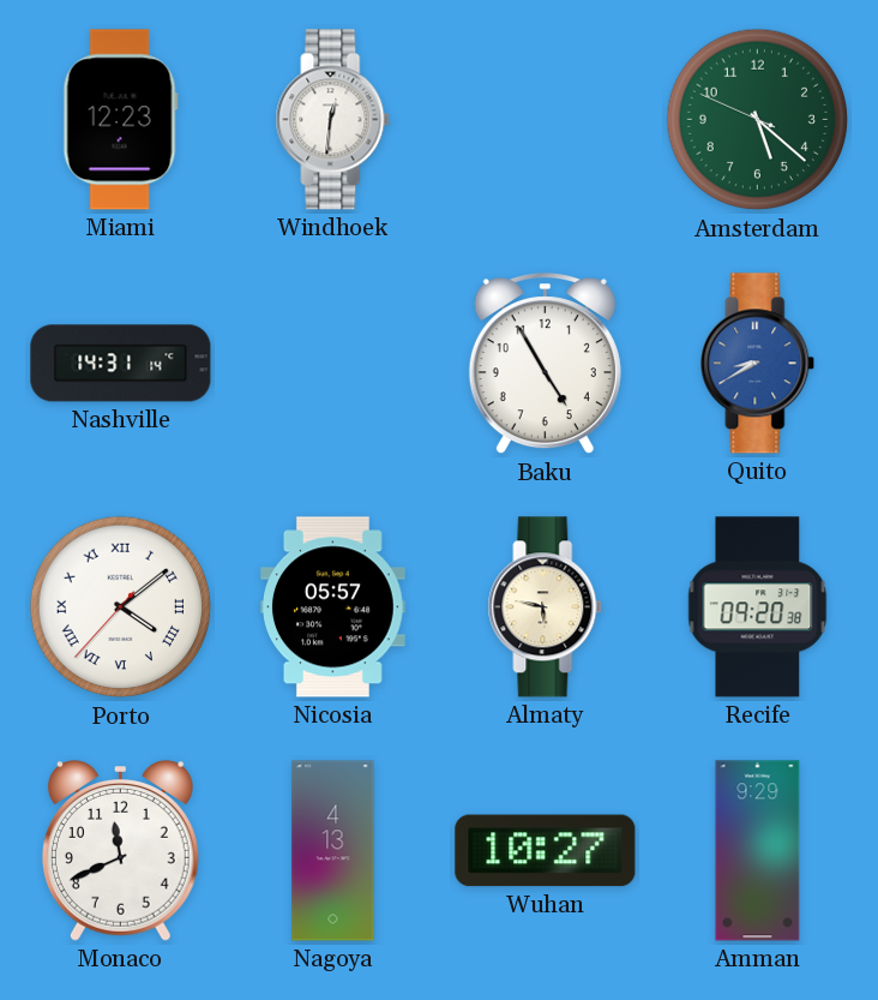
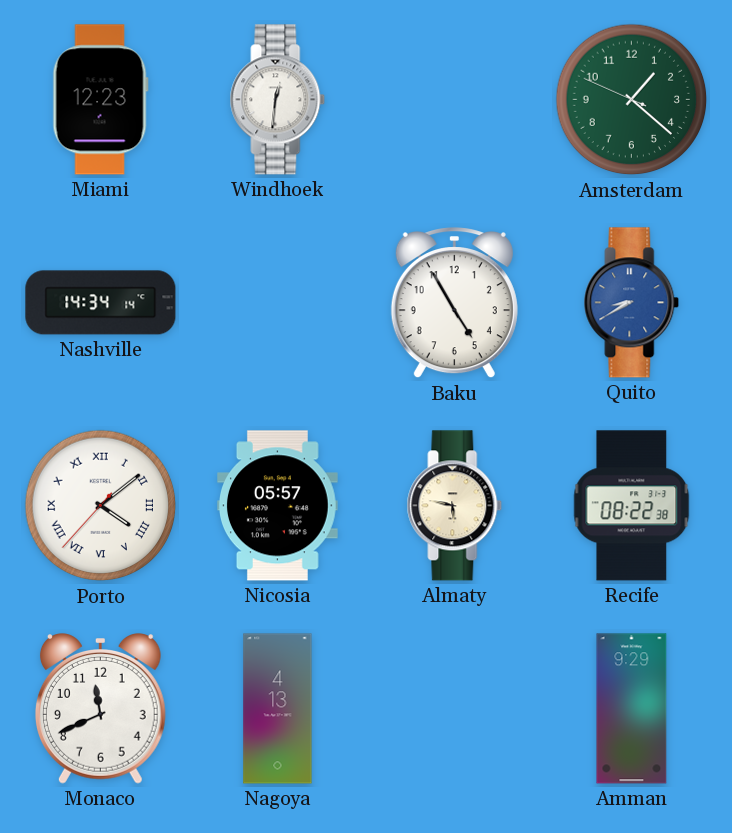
Amsterdam: 5:21 -> 1:21 (632, 100)
Nashville: 14:31 -> 14:34 (101, 303)
Recife: 09:20 -> 08:22 (632, 506)
Wuhan: 10:27 -> none (546, 851)
